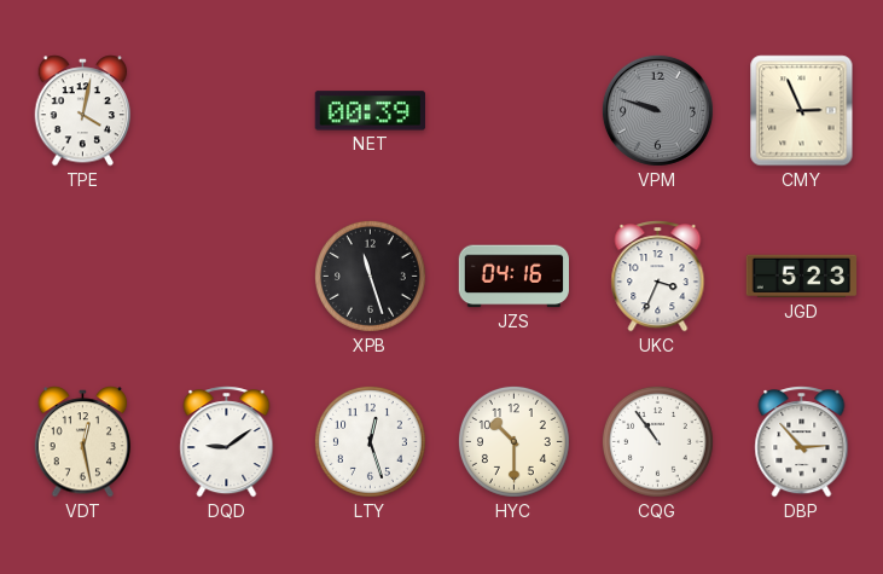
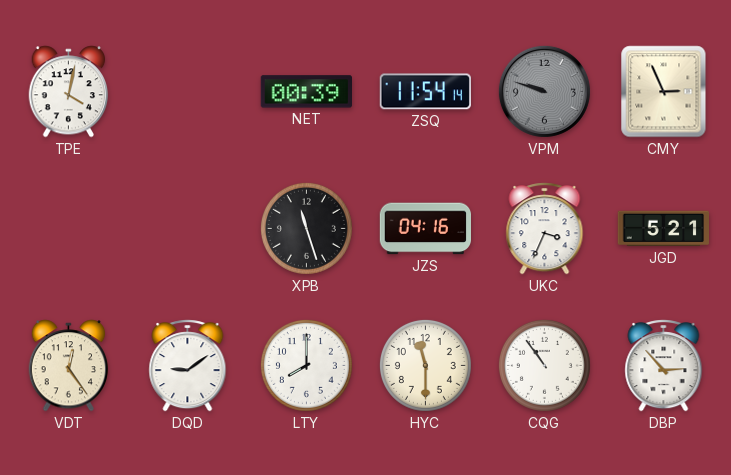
ZSQ: none -> 11:54 (425, 92)
JGD: 5:23 -> 5:21 (664, 229)
VDT: 12:28 -> 12:24 (69, 366)
LTY: 12:27 -> 8:00 (306, 365)
HYC: 10:30 -> 11:30 (425, 365)
